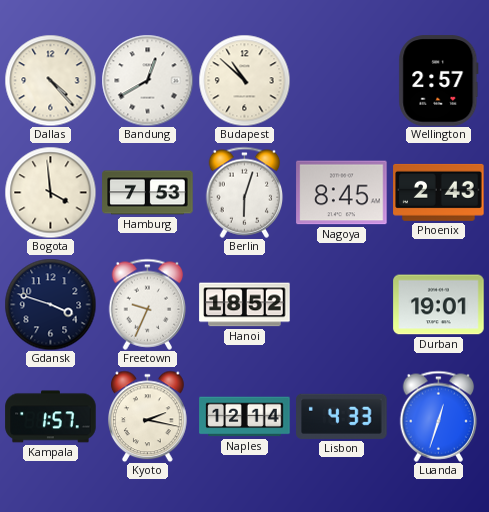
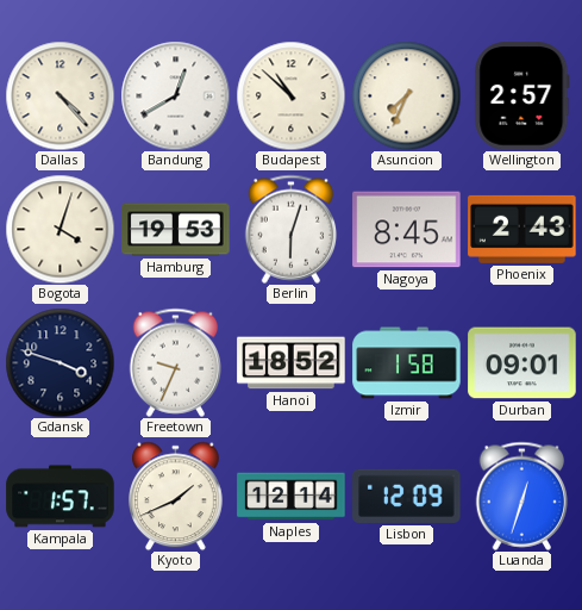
Asuncion: none -> 7:34 (406, 95)
Bogota: 3:59 -> 4:03 (60, 229)
Hamburg: 7:53 -> 19:53 (176, 230)
Izmir: none -> 1:58 (407, 363)
Durban: 19:01 -> 09:01 (522, 363)
Kyoto: 2:17 -> 1:41 (176, 496)
Lisbon: 4:33 -> 12:09 (407, 496)
